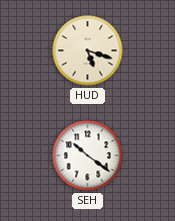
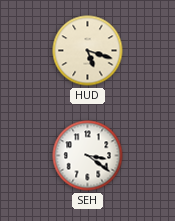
SEH: 10:21 -> 3:21 (88, 156)
